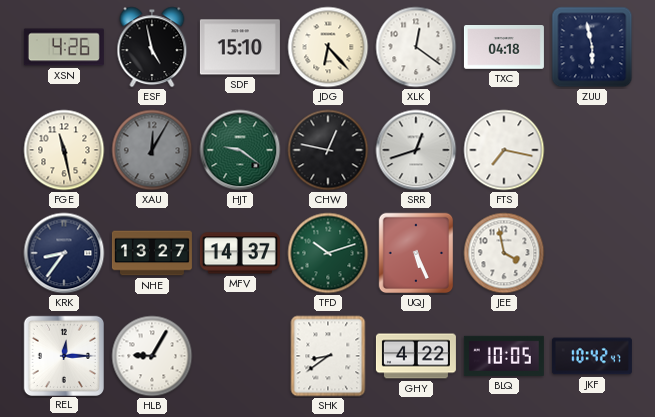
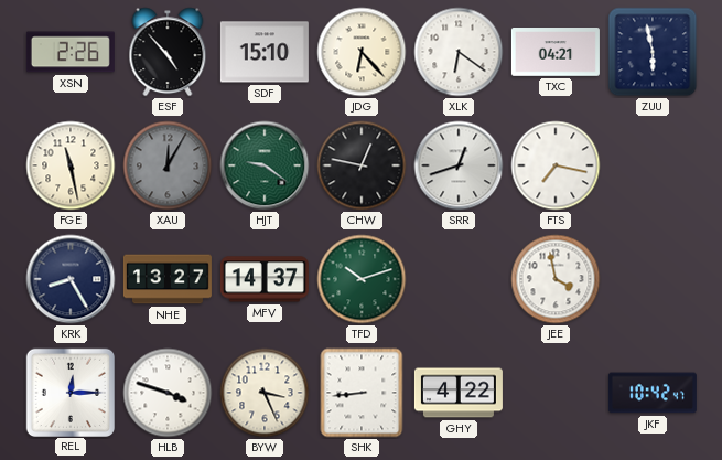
XSN: 4:26 -> 2:26 (71, 52)
ESF: 4:58 -> 4:53 (168, 52)
XLK: 12:21 -> 6:21 (459, 52)
TXC: 04:18 -> 04:21 (556, 52)
KRK: 8:36 -> 8:25 (71, 279)
UQJ: 5:26 -> none (416, 253)
HLB: 9:05 -> 3:48 (168, 393)
BYW: none -> 3:26 (265, 393)
SHK: 8:39 -> 8:44 (362, 393)
BLQ: 10:05 -> none (504, 356)
